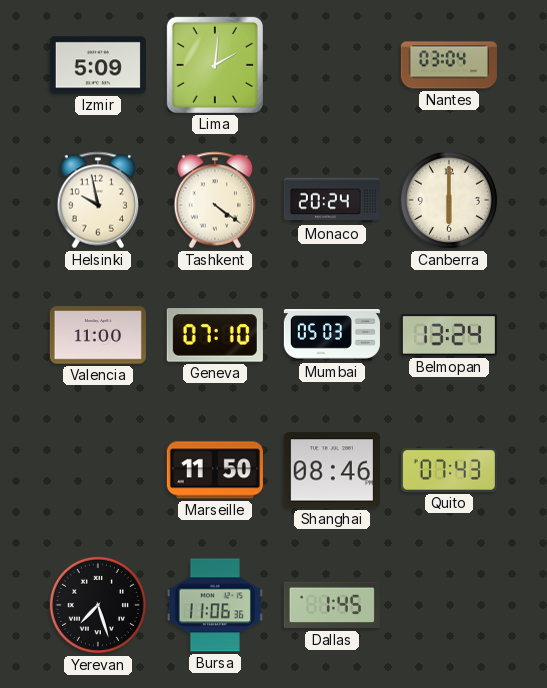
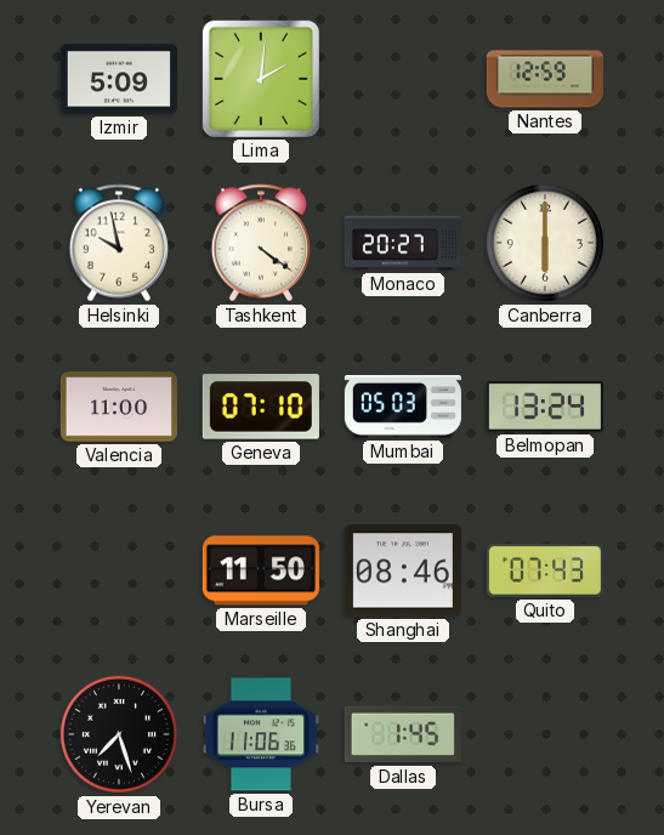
Nantes: 03:04 -> 12:59 (545, 79)
Monaco: 20:24 -> 20:27 (403, 243)
